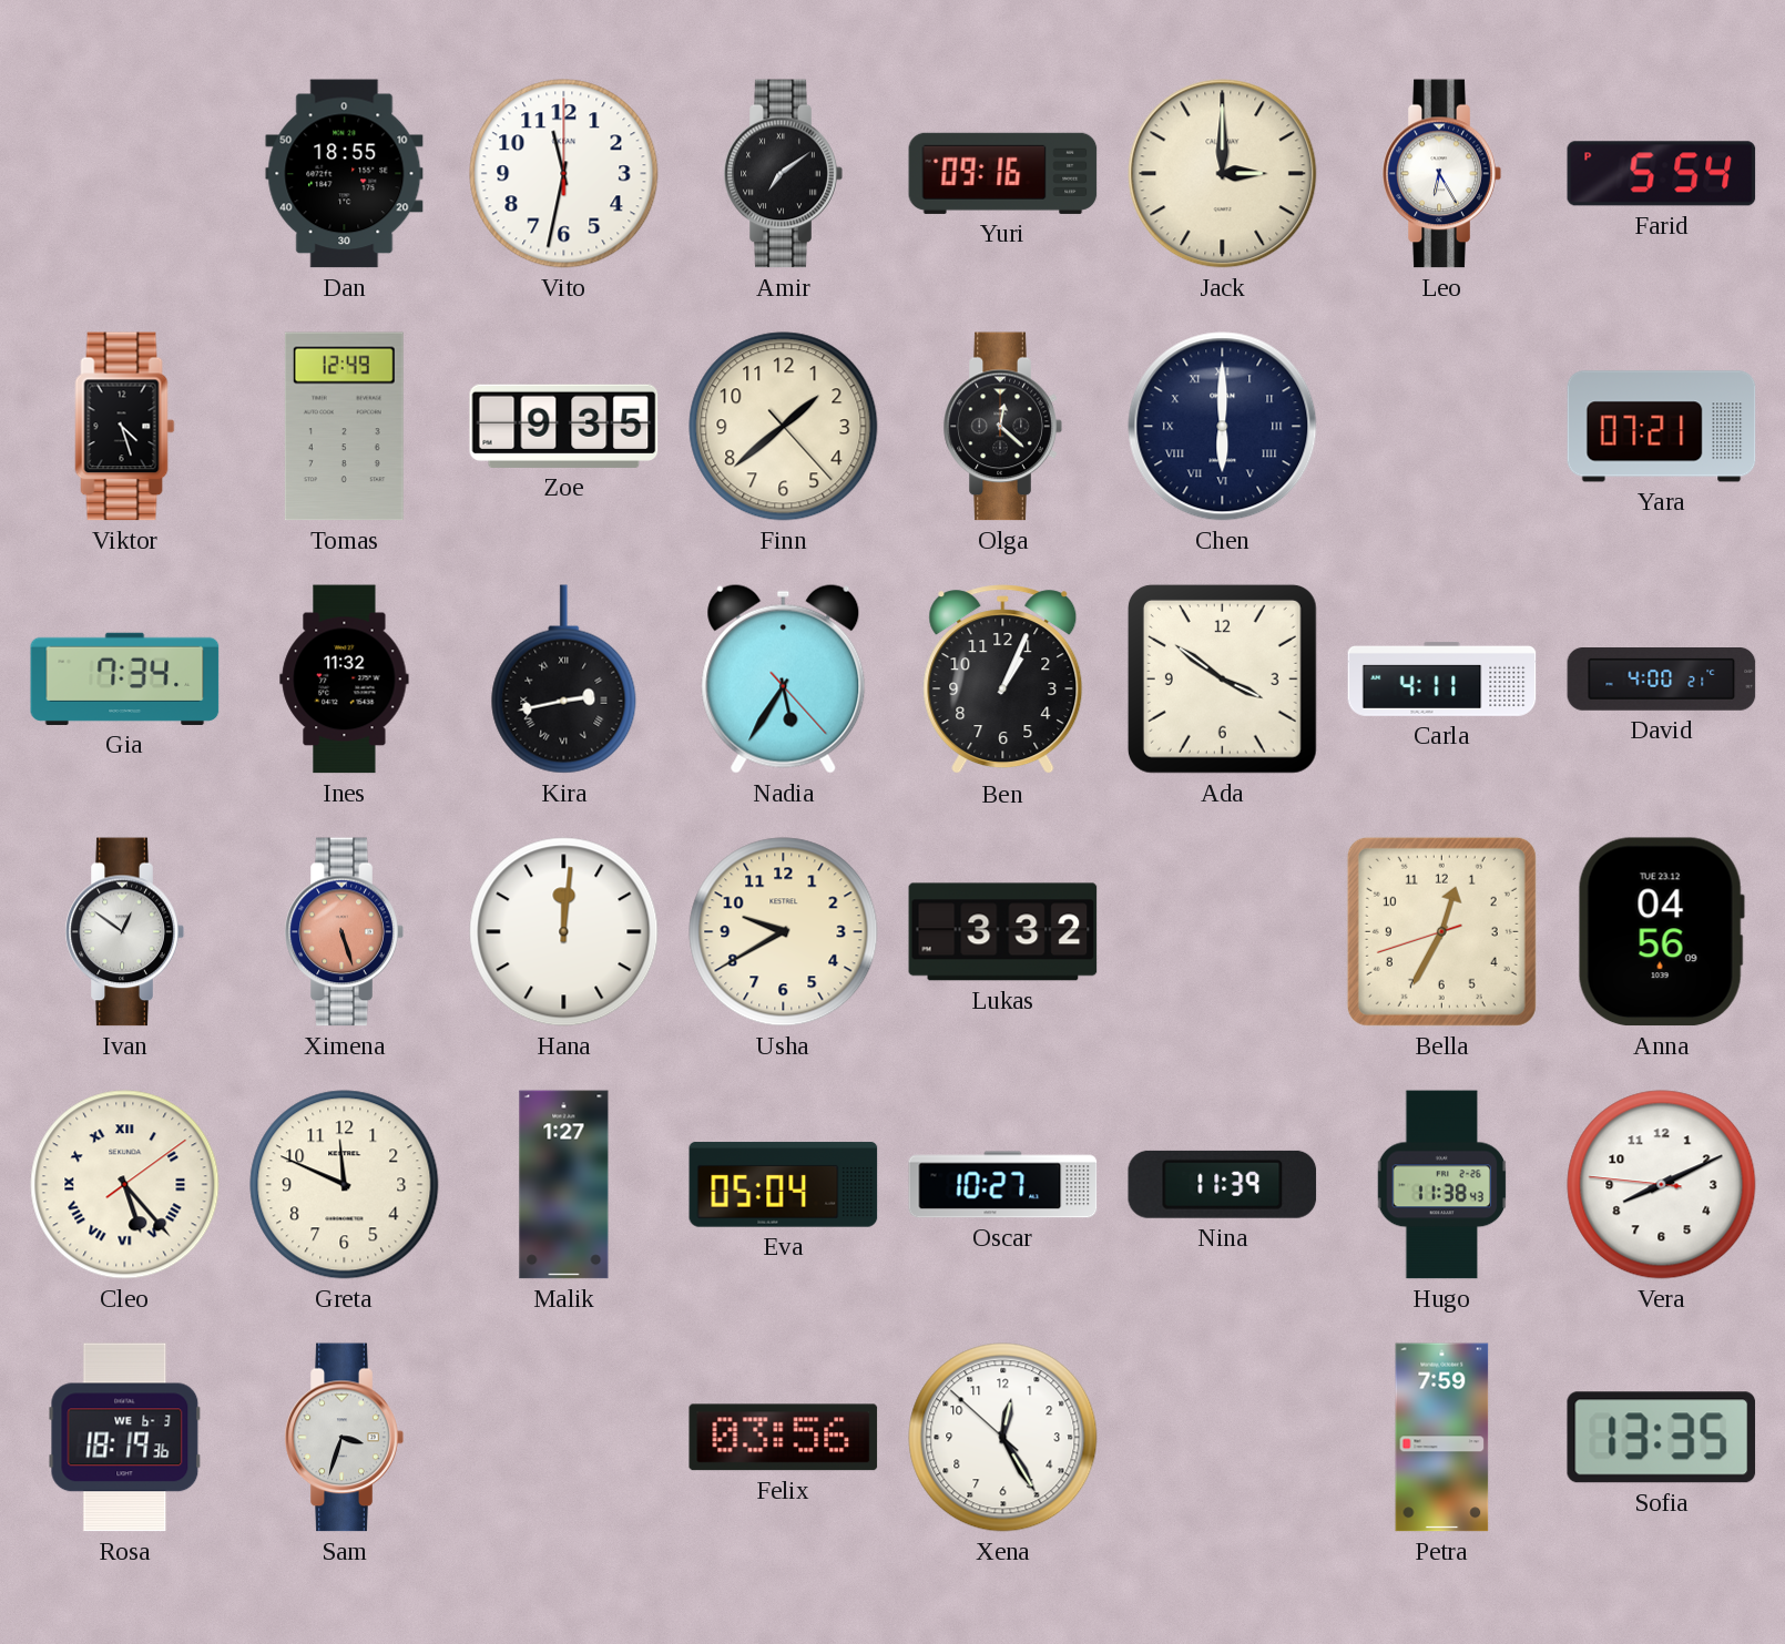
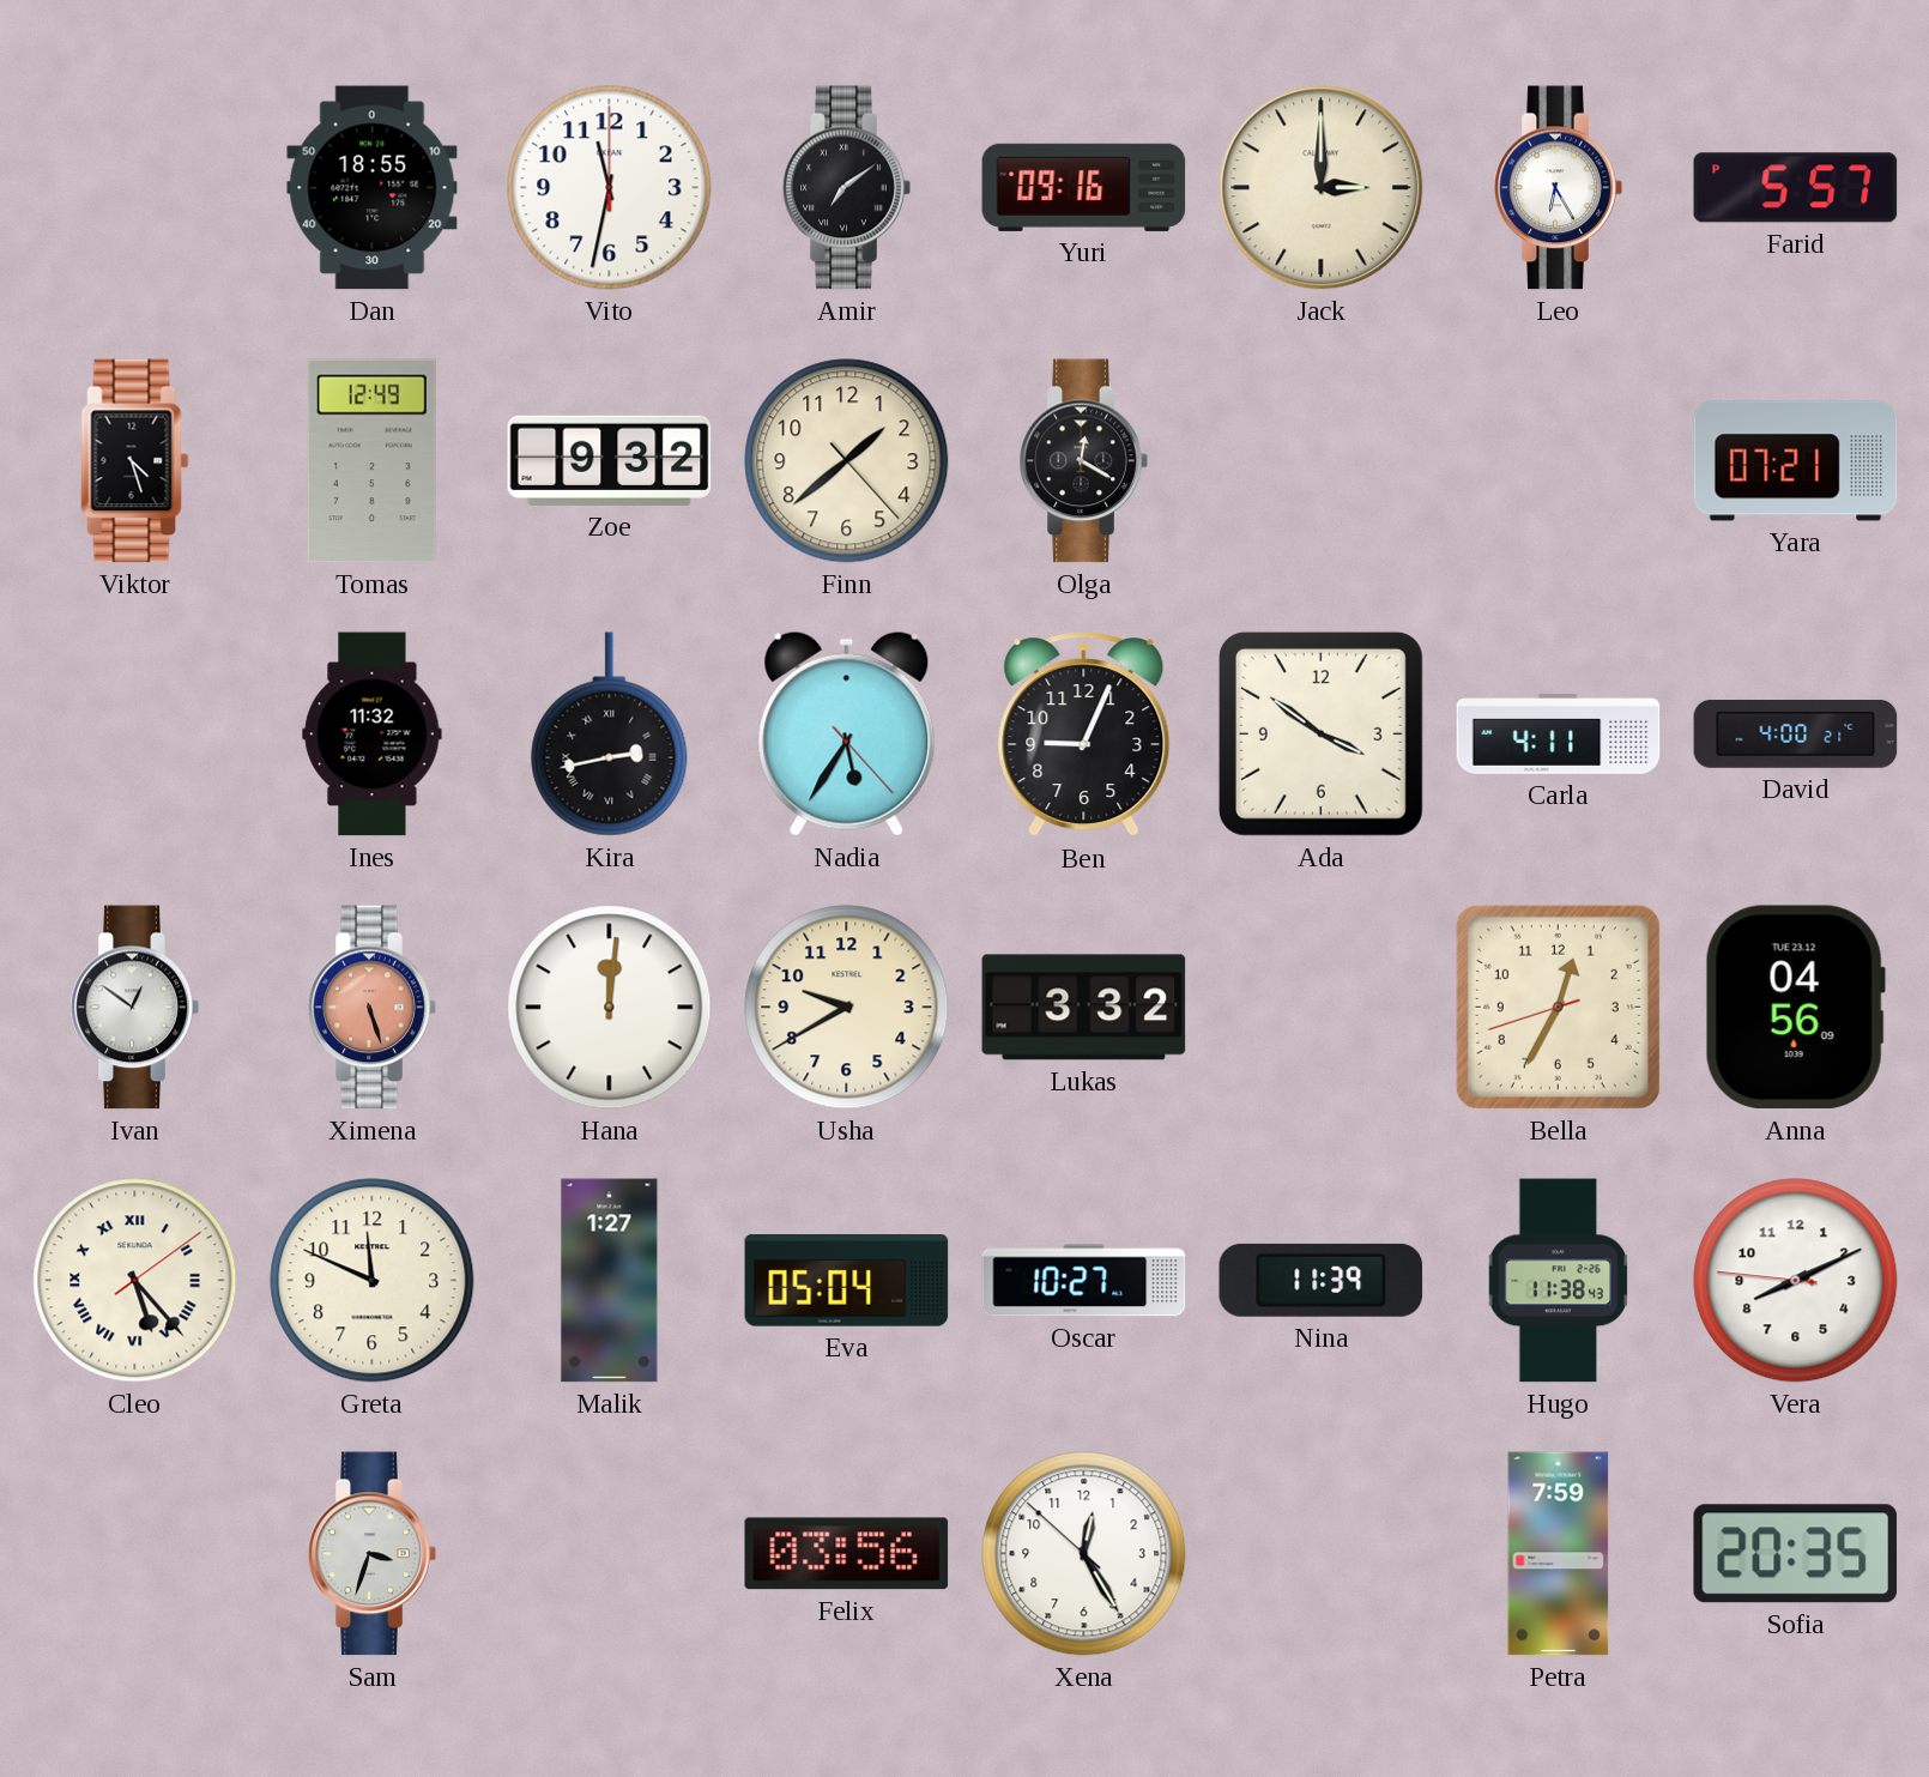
Farid: 5:54 -> 5:57 (1796, 188)
Zoe: 9:35 -> 9:32 (610, 460)
Olga: 12:22 -> 12:20 (1083, 461)
Chen: 6:00 -> none (1223, 427)
Gia: 7:34 -> none (125, 678)
Ben: 1:04 -> 9:04 (1084, 735)
Rosa: 18:19 -> none (125, 1438)
Sofia: 13:35 -> 20:35 (1796, 1554)
